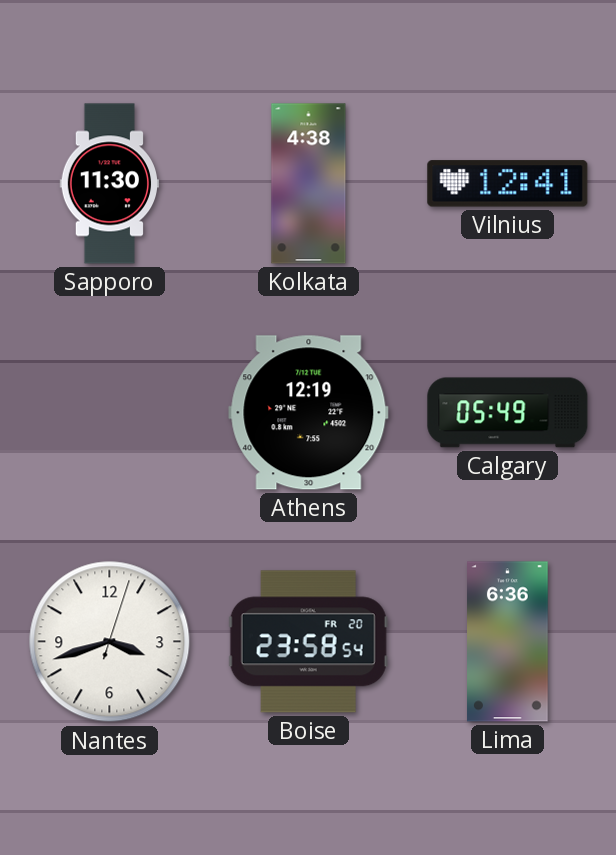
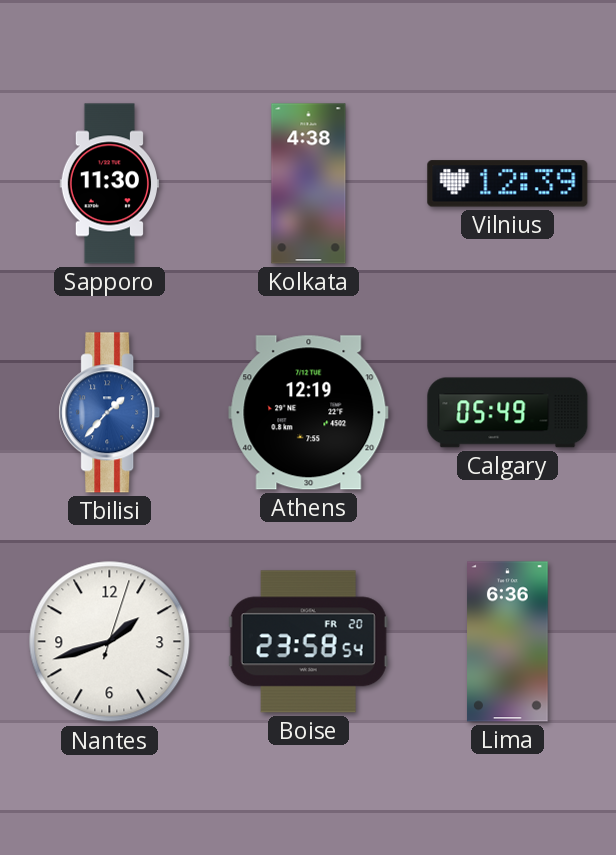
Vilnius: 12:41 -> 12:39 (508, 184)
Tbilisi: none -> 1:37 (110, 413)
Nantes: 3:42 -> 1:42 (110, 642)
